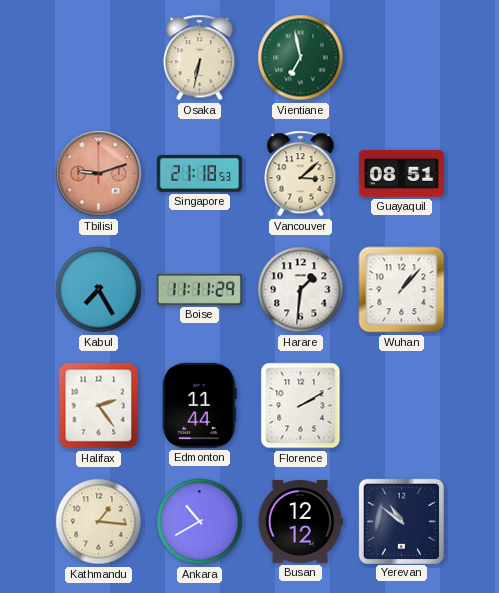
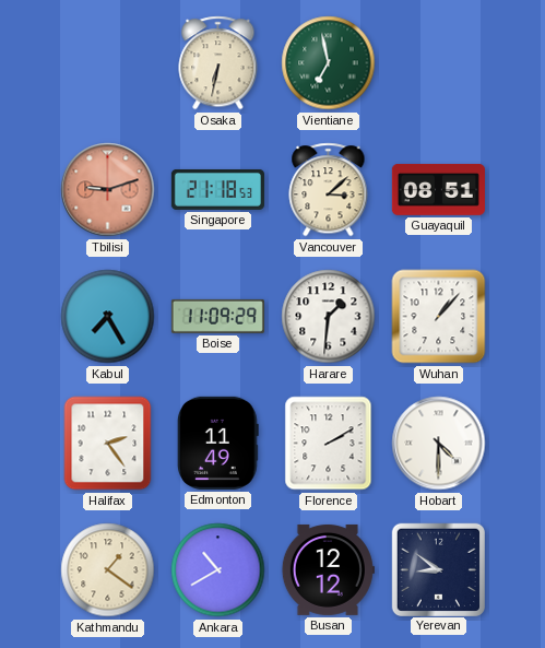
Boise: 11:11 -> 11:09 (217, 316)
Edmonton: 11:44 -> 11:49 (218, 443)
Hobart: none -> 4:30 (439, 444)
Kathmandu: 1:16 -> 1:21 (108, 570)
Yerevan: 10:51 -> 8:51 (438, 569)
